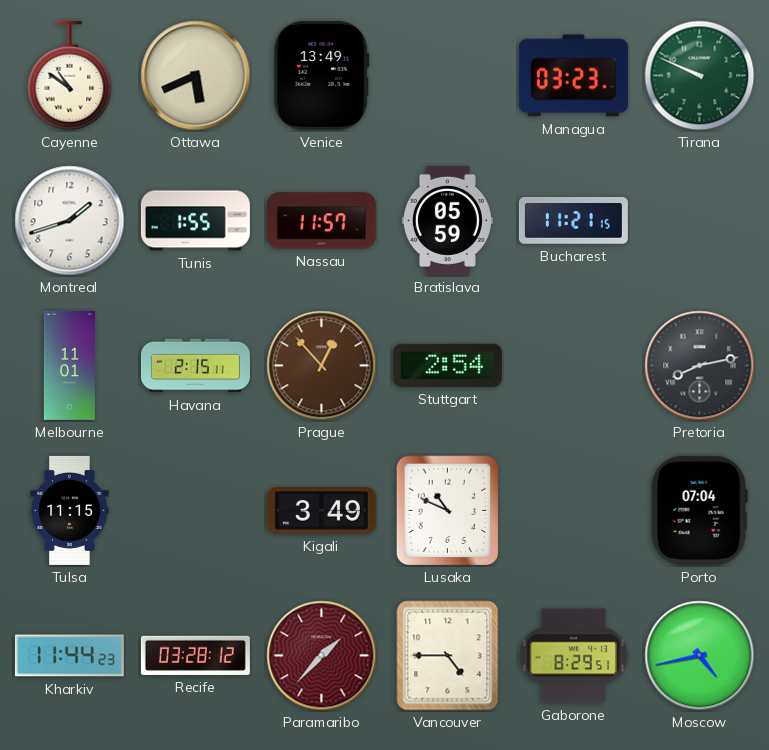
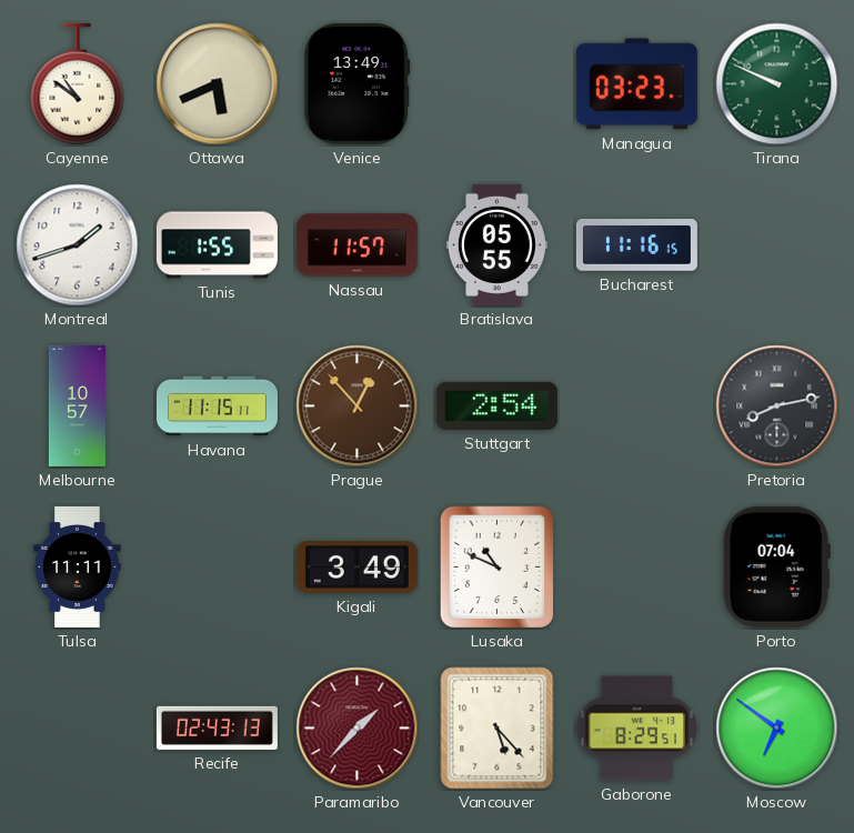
Bratislava: 05:59 -> 05:55 (496, 244)
Bucharest: 11:21 -> 11:16 (636, 245)
Melbourne: 11:01 -> 10:57 (77, 405)
Havana: 2:15 -> 11:15 (217, 407)
Tulsa: 11:15 -> 11:11 (78, 566)
Kharkiv: 11:44 -> none (69, 656)
Recife: 03:28 -> 02:43 (217, 727)
Vancouver: 4:45 -> 5:23 (498, 729)
Moscow: 4:43 -> 6:51 (777, 729)
